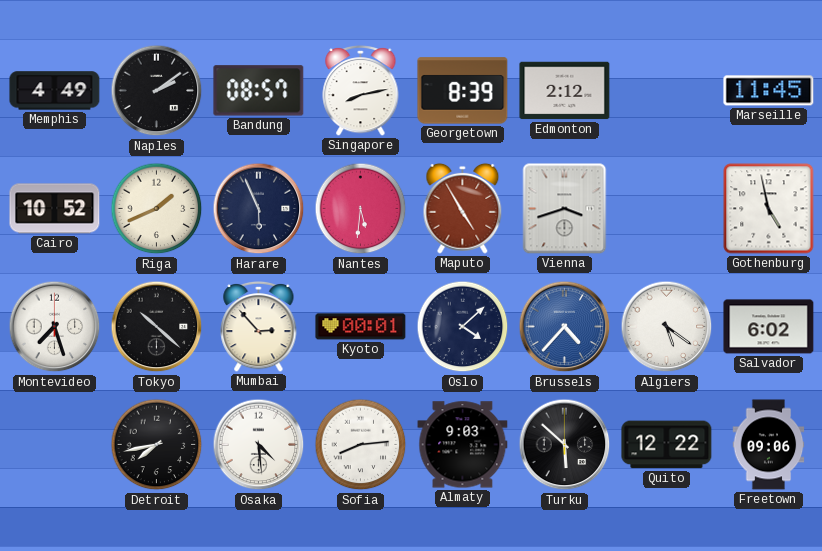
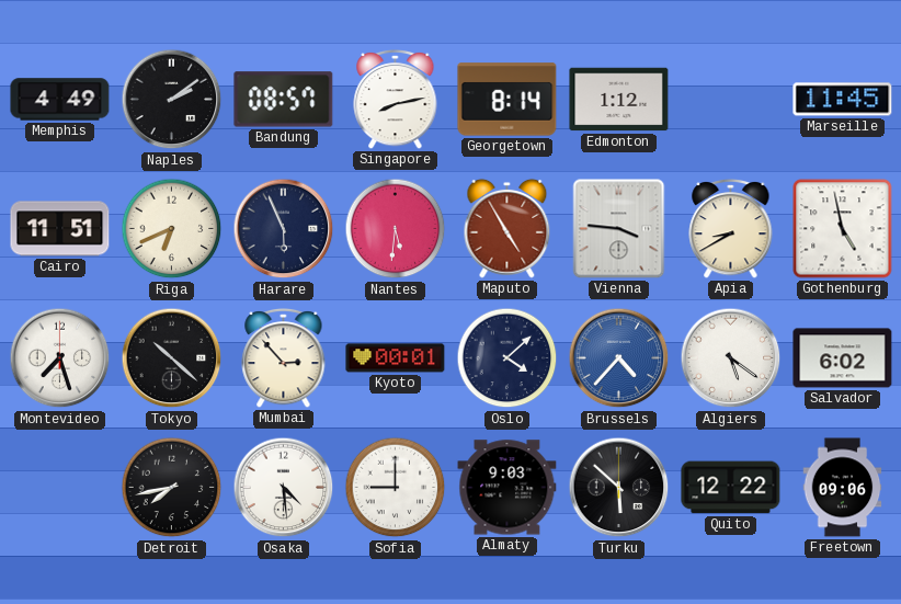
Georgetown: 8:39 -> 8:14 (507, 100)
Edmonton: 2:12 -> 1:12 (619, 100)
Cairo: 10:52 -> 11:51 (60, 229)
Riga: 1:41 -> 6:41 (172, 229)
Vienna: 3:42 -> 3:46 (619, 229)
Apia: none -> 8:40 (731, 228)
Sofia: 8:14 -> 9:00 (396, 488)
